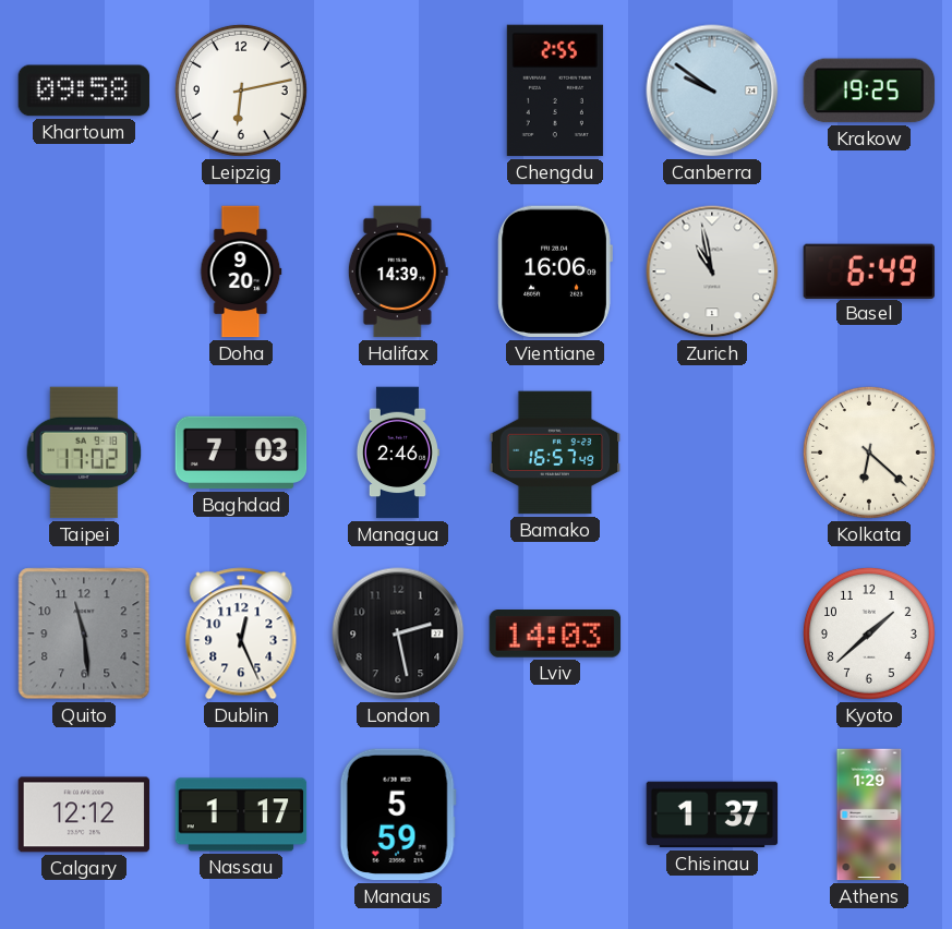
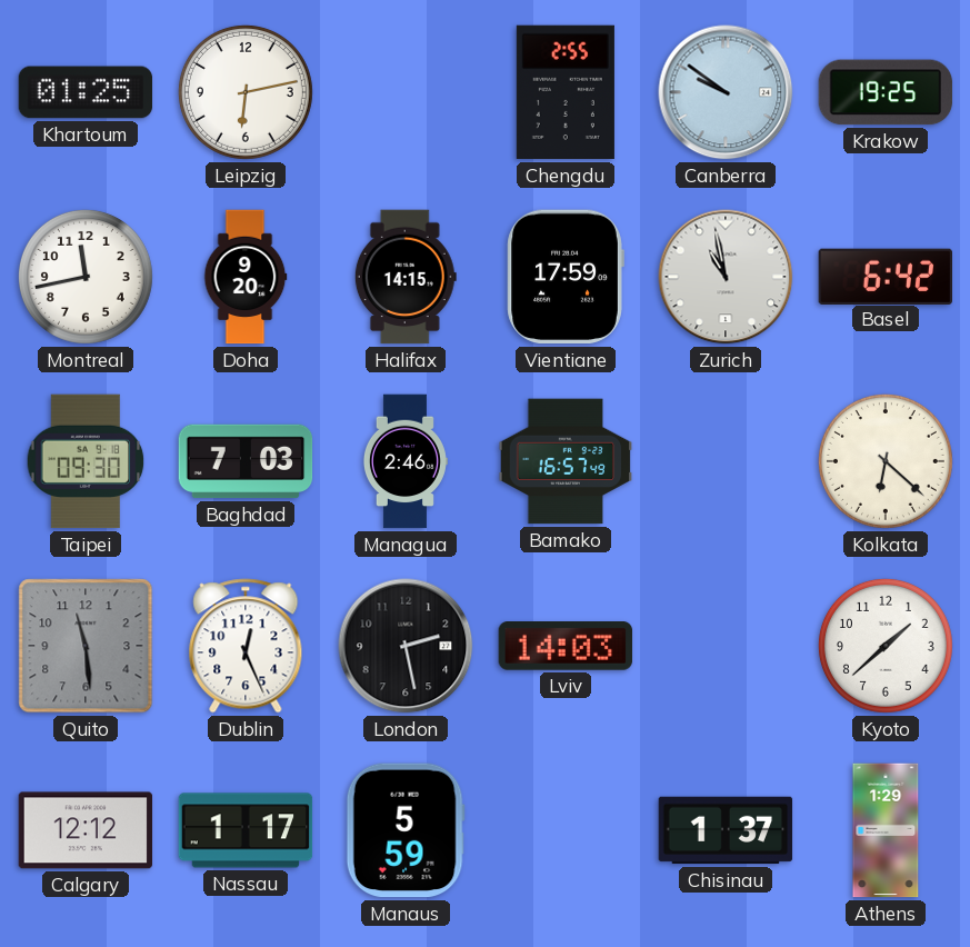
Khartoum: 09:58 -> 01:25 (86, 92)
Montreal: none -> 11:43 (86, 277)
Halifax: 14:39 -> 14:15 (406, 277)
Vientiane: 16:06 -> 17:59 (566, 277)
Basel: 6:49 -> 6:42 (884, 276)
Taipei: 17:02 -> 09:30 (86, 461)
